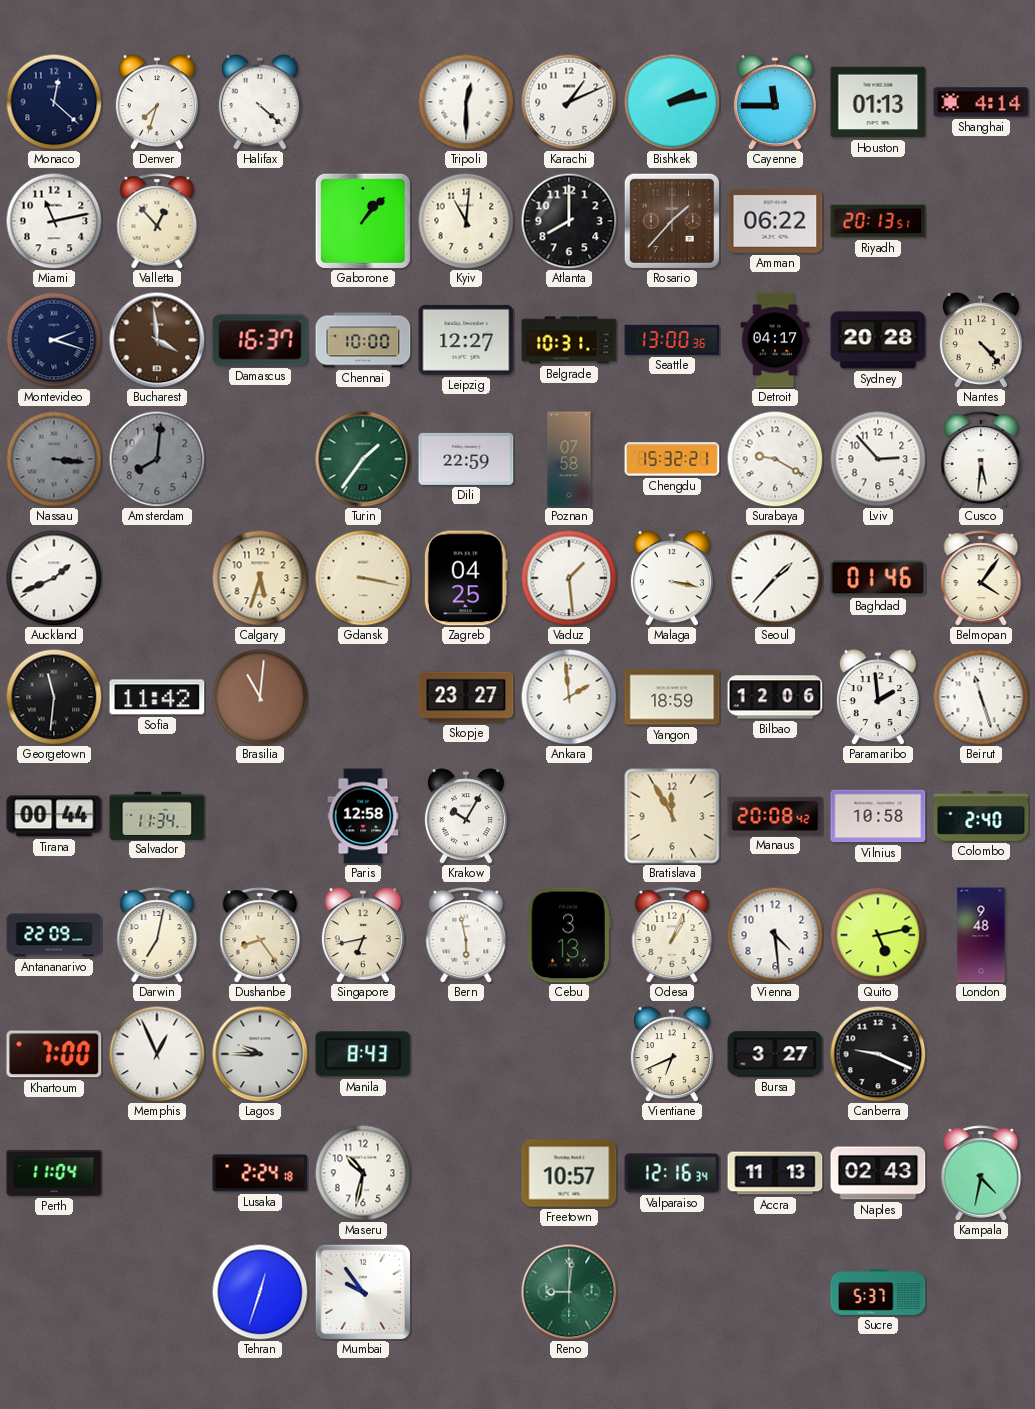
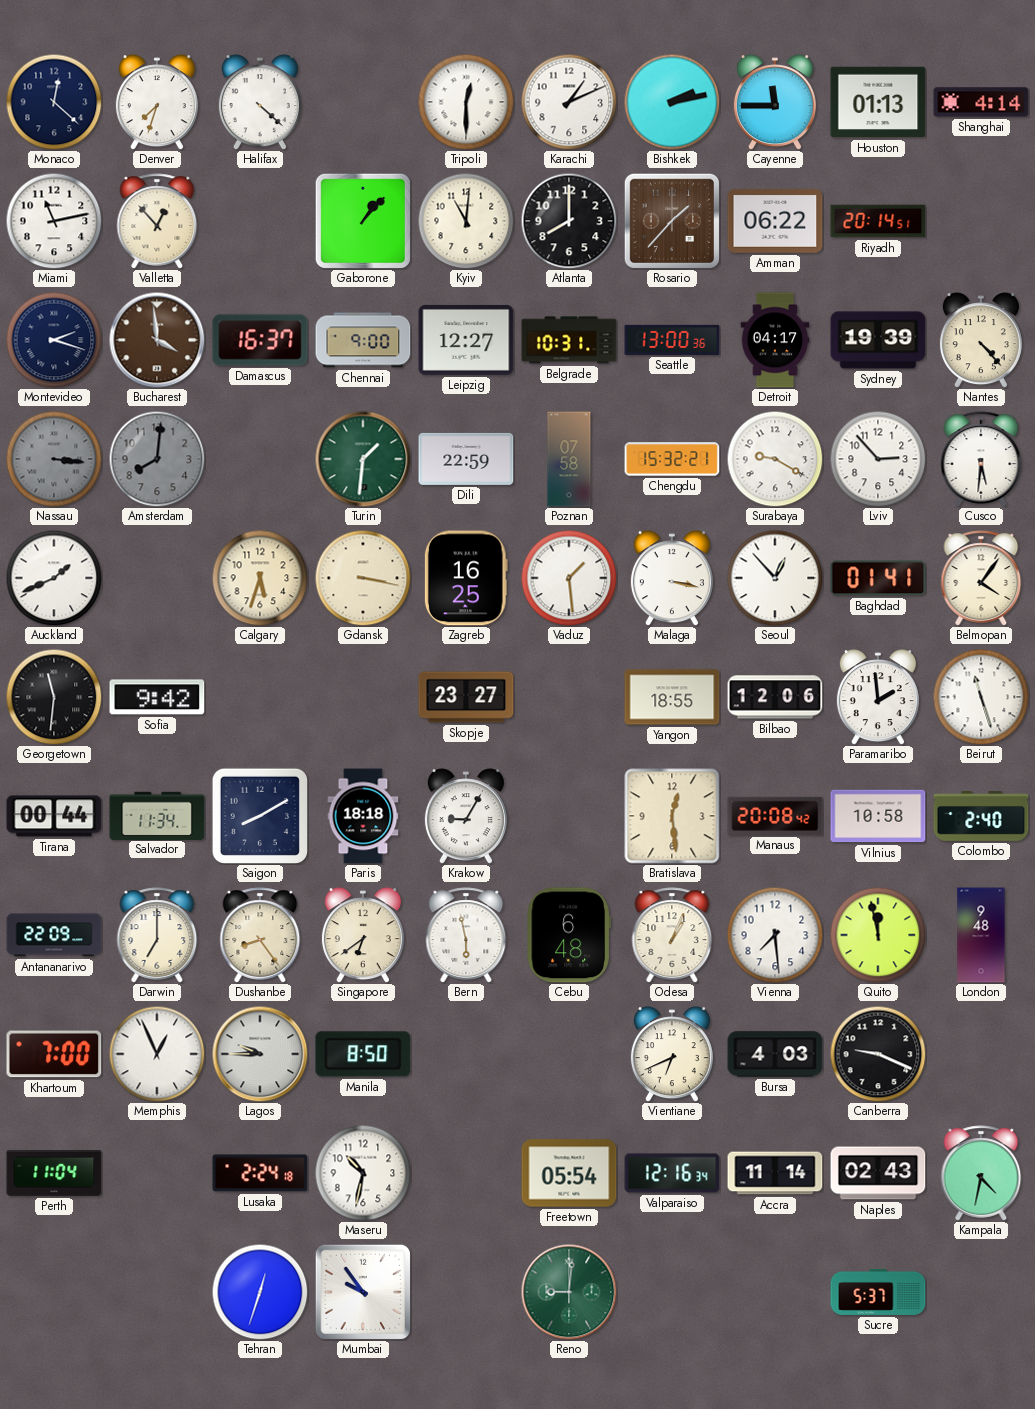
Riyadh: 20:13 -> 20:14 (878, 221)
Chennai: 10:00 -> 9:00 (363, 340)
Sydney: 20:28 -> 19:39 (878, 340)
Turin: 1:36 -> 1:31 (363, 459)
Zagreb: 04:25 -> 16:25 (466, 578)
Seoul: 1:37 -> 12:53 (775, 578)
Baghdad: 01:46 -> 01:41 (878, 578)
Sofia: 11:42 -> 9:42 (157, 697)
Brasilia: 11:01 -> none (260, 697)
Ankara: 1:59 -> none (569, 697)
Yangon: 18:59 -> 18:55 (672, 697)
Saigon: none -> 8:10 (259, 815)
Paris: 12:58 -> 18:18 (363, 816)
Krakow: 10:05 -> 9:05 (466, 816)
Bratislava: 11:55 -> 12:29 (672, 816)
Darwin: 7:02 -> 7:00 (157, 935)
Singapore: 6:43 -> 6:39 (363, 935)
Cebu: 3:13 -> 6:48 (569, 935)
Vienna: 4:29 -> 7:29 (775, 935)
Quito: 5:13 -> 11:58 (878, 935)
Manila: 8:43 -> 8:50 (363, 1054)
Bursa: 3:27 -> 4:03 (775, 1054)
Freetown: 10:57 -> 05:54 (569, 1173)
Accra: 11:13 -> 11:14 (775, 1173)
